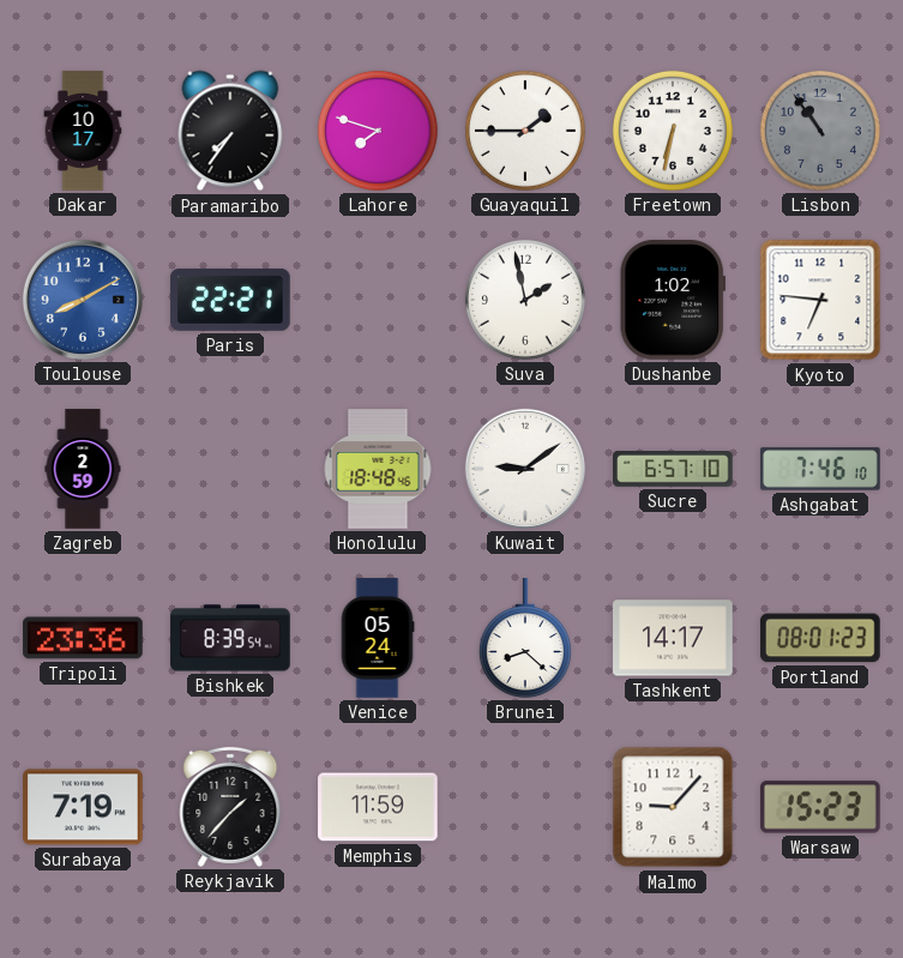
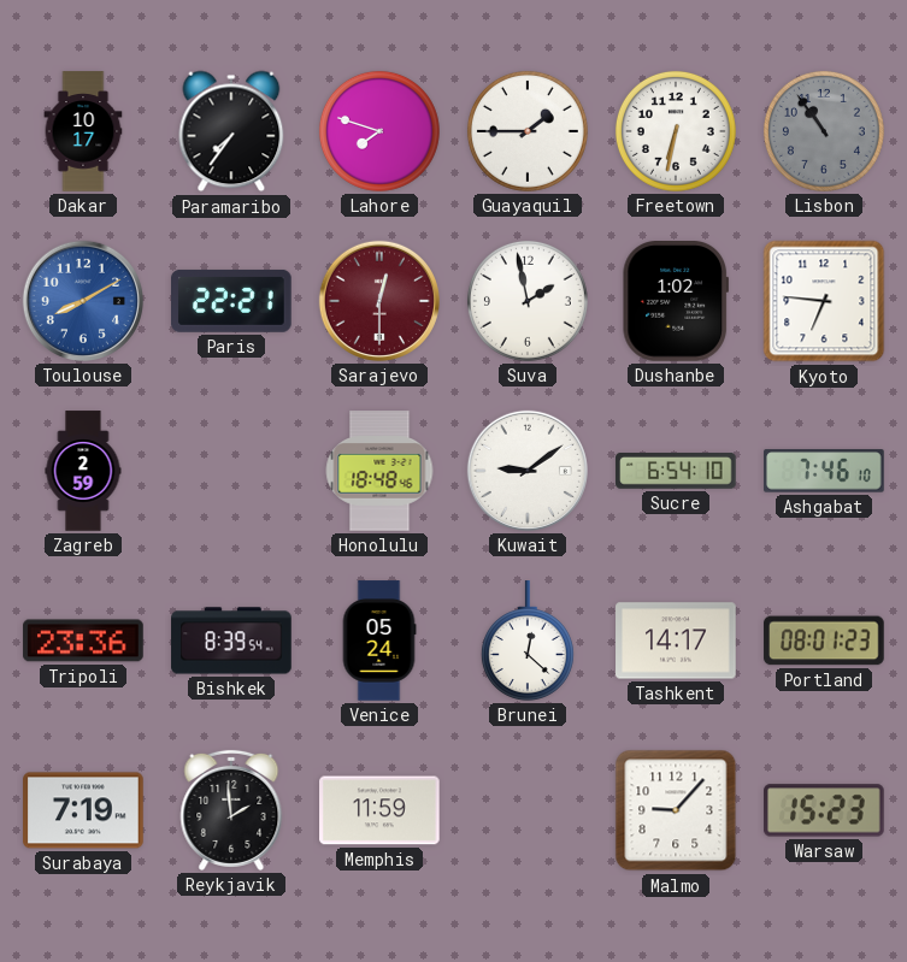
Sarajevo: none -> 12:30 (379, 301)
Sucre: 6:57 -> 6:54 (676, 472)
Brunei: 8:22 -> 12:22 (528, 641)
Reykjavik: 1:37 -> 1:59 (231, 810)
